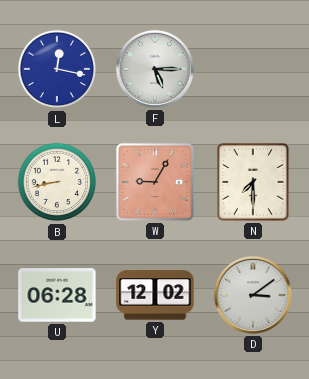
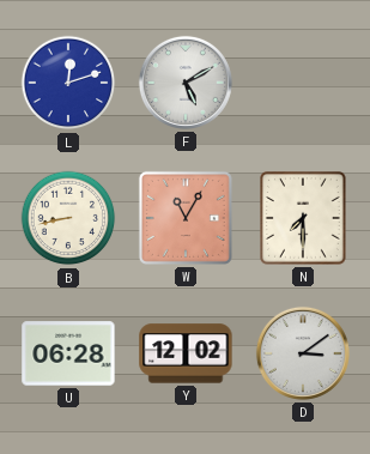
L: 12:17 -> 12:12 (68, 83)
F: 5:15 -> 5:10 (186, 83)
W: 9:05 -> 11:05 (186, 218)
